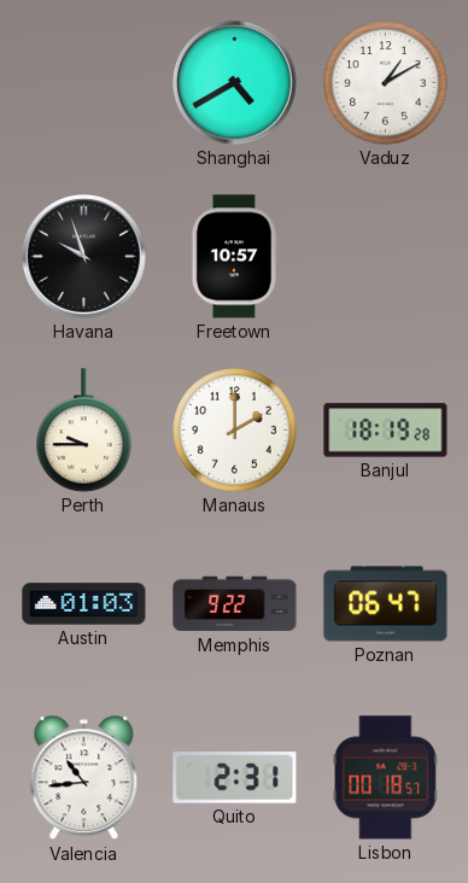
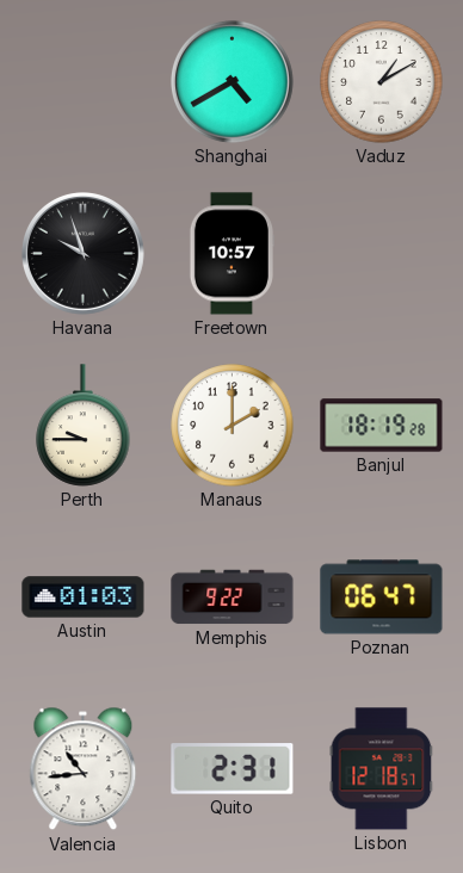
Lisbon: 00:18 -> 12:18 (382, 769)
